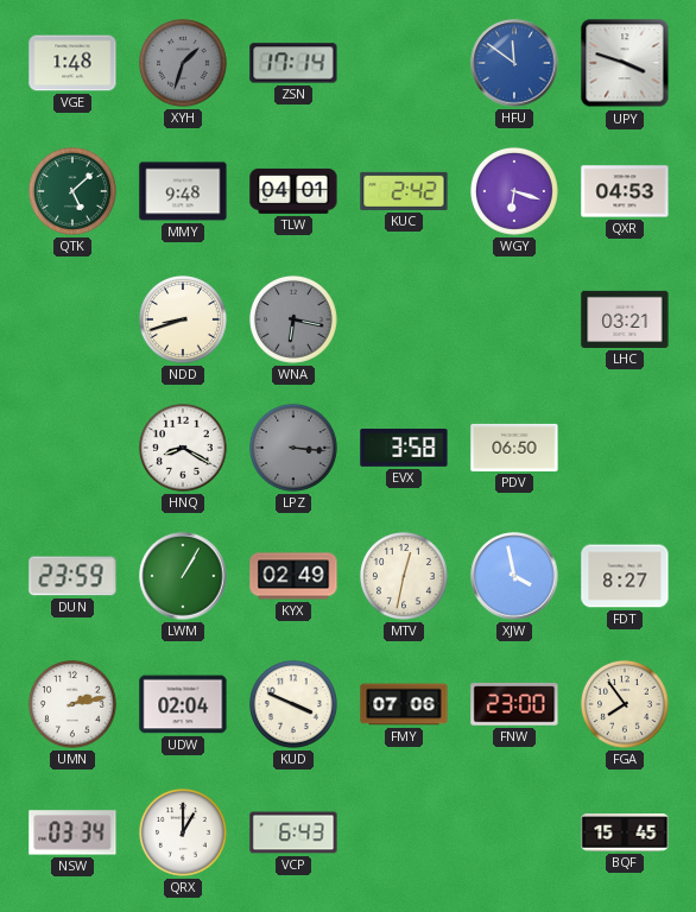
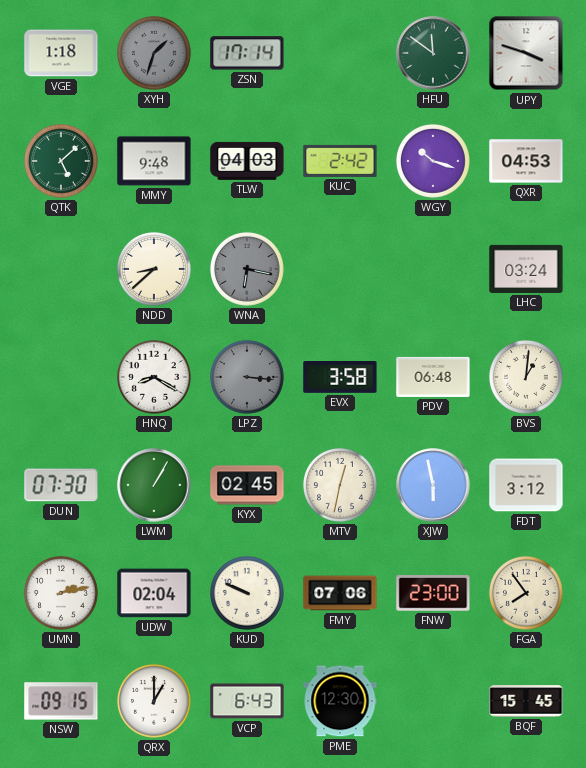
VGE: 1:48 -> 1:18 (61, 53)
HFU dial: blue -> green (433, 53)
TLW: 04:01 -> 04:03 (247, 161)
WGY: 6:18 -> 10:18 (433, 161)
NDD: 8:42 -> 8:38 (154, 269)
LHC: 03:21 -> 03:24 (526, 269)
PDV: 06:50 -> 06:48 (433, 377)
BVS: none -> 1:01 (526, 377)
DUN: 23:59 -> 07:30 (61, 485)
KYX: 02:49 -> 02:45 (247, 485)
XJW: 3:58 -> 5:58 (433, 485)
FDT: 8:27 -> 3:12 (526, 485)
KUD: 3:49 -> 9:49 (247, 593)
NSW: 03:34 -> 09:15 (61, 701)
PME: none -> 12:30 (340, 701)
